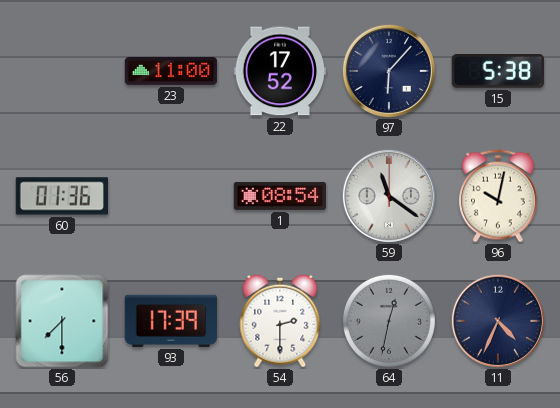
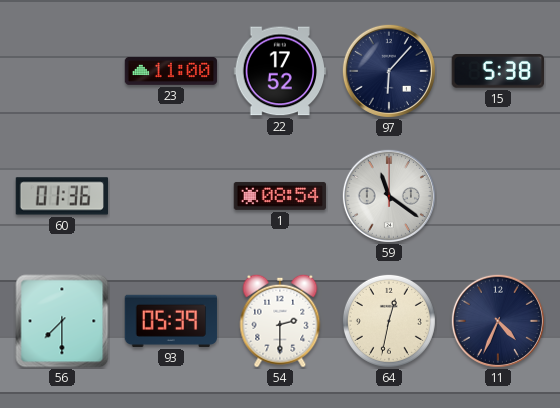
96: 10:02 -> none (498, 196)
93: 17:39 -> 05:39 (171, 321)
64 dial: grey -> cream (389, 321)
